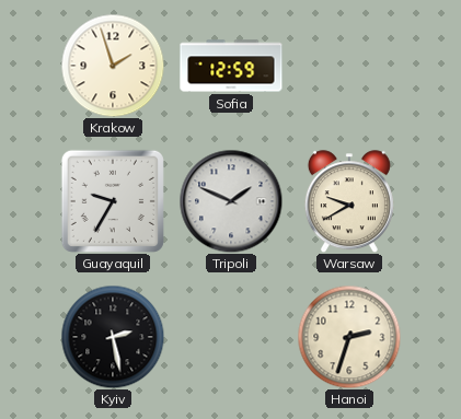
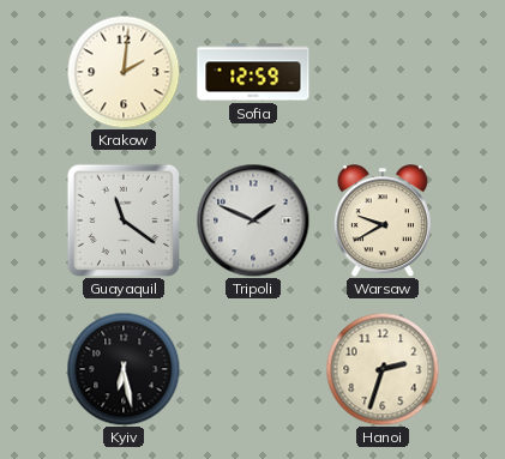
Krakow: 1:57 -> 2:01 (124, 72)
Guayaquil: 9:35 -> 11:21 (124, 221)
Kyiv: 2:28 -> 6:28 (124, 369)
